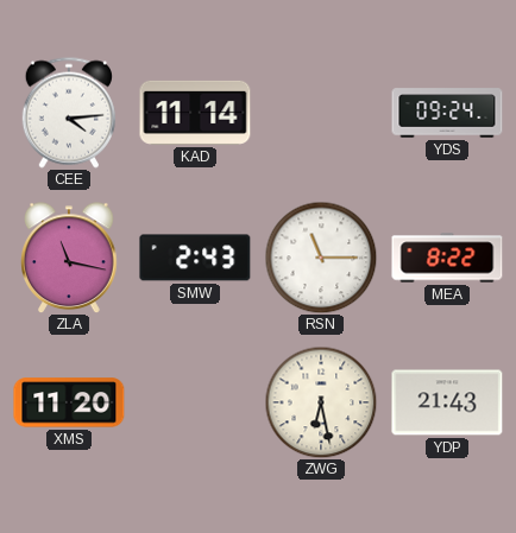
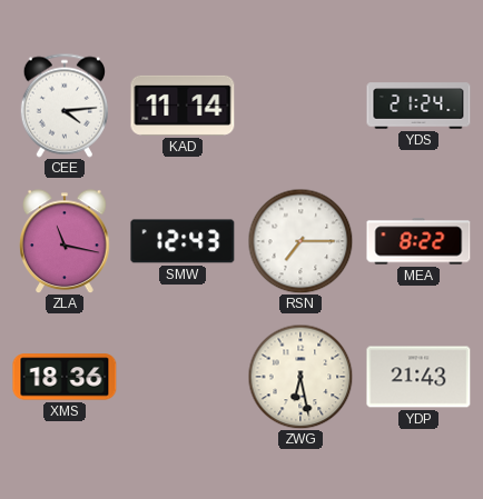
YDS: 09:24 -> 21:24 (418, 106)
SMW: 2:43 -> 12:43 (183, 241)
RSN: 11:15 -> 7:15 (300, 241)
XMS: 11:20 -> 18:36 (65, 377)
